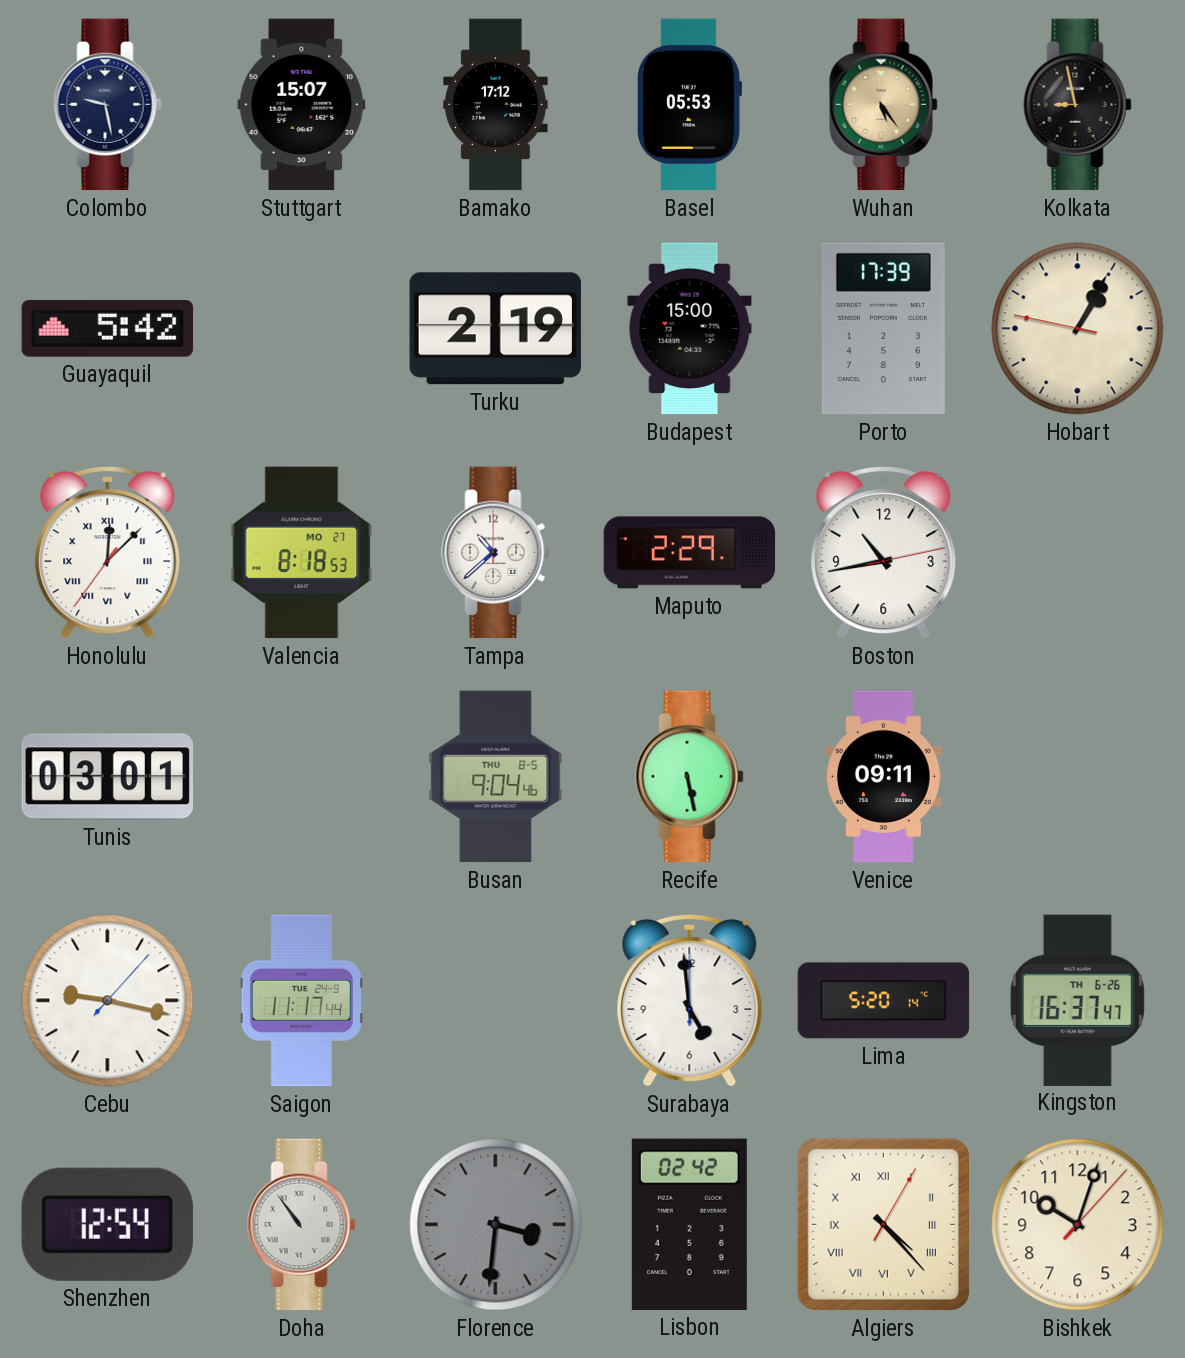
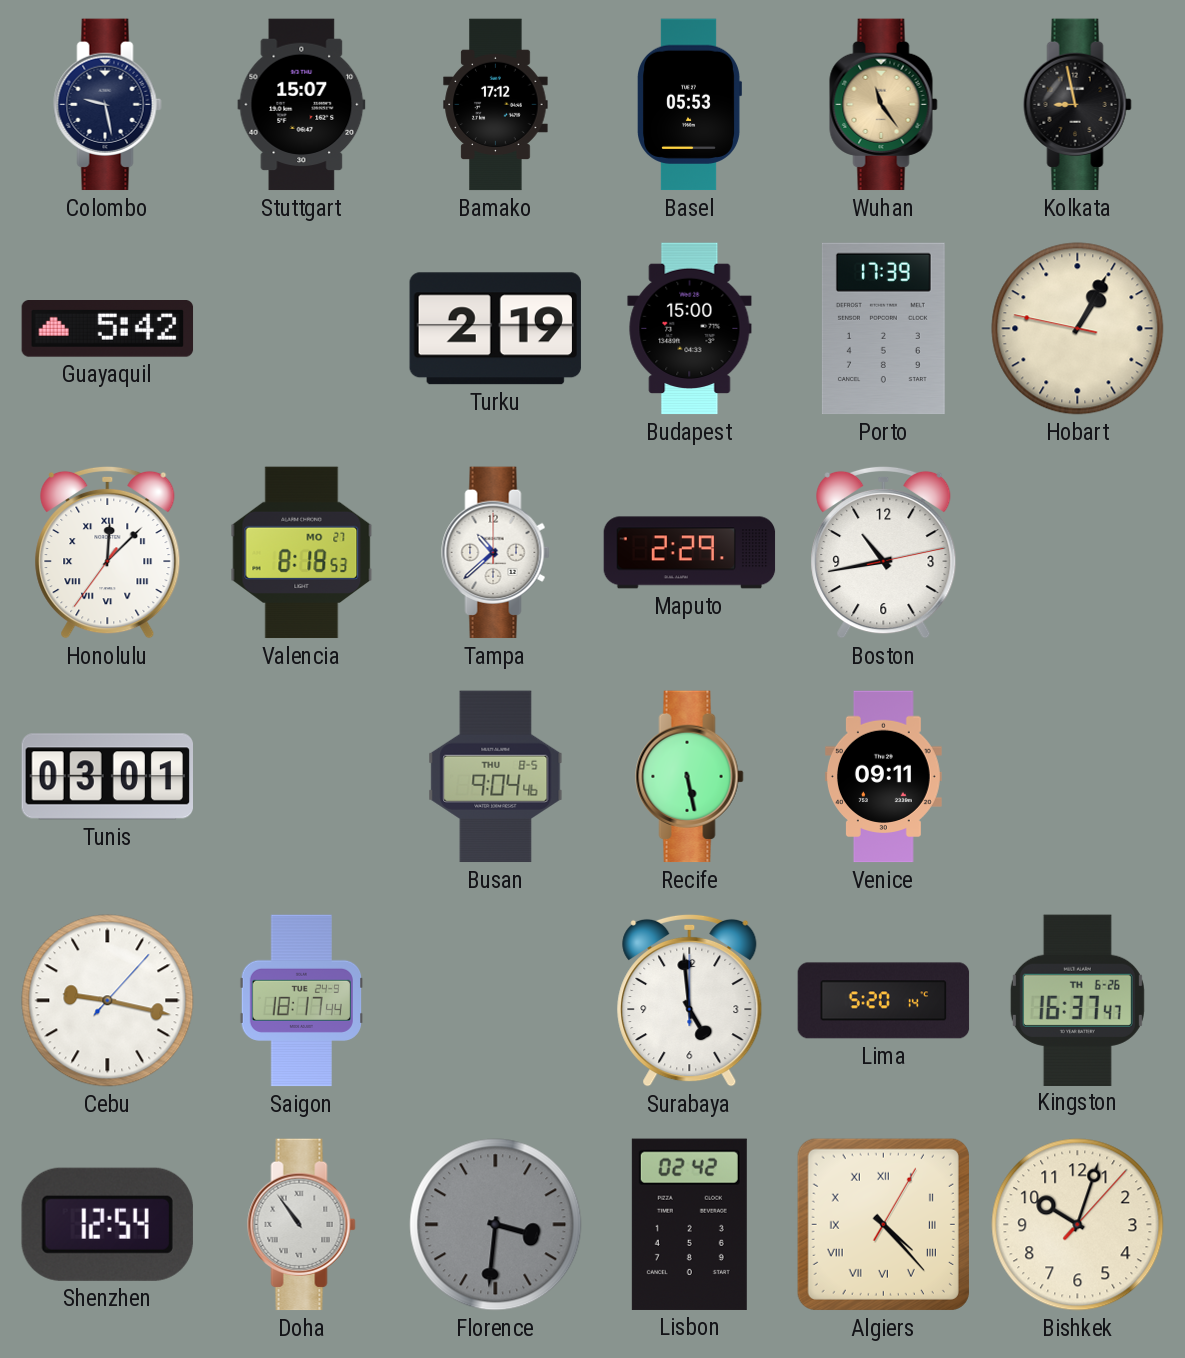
Wuhan: 5:24 -> 11:24 (884, 105)
Saigon: 11:17 -> 18:17 (301, 1001)
